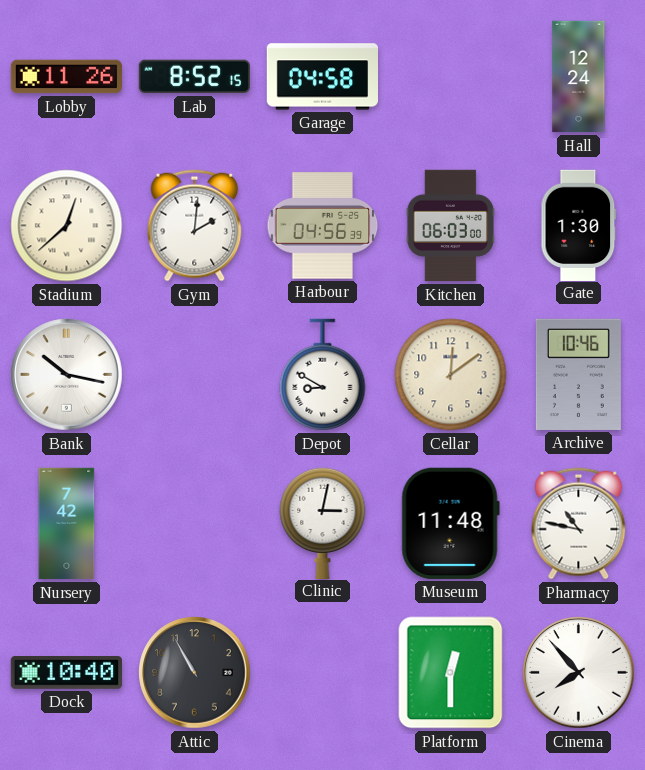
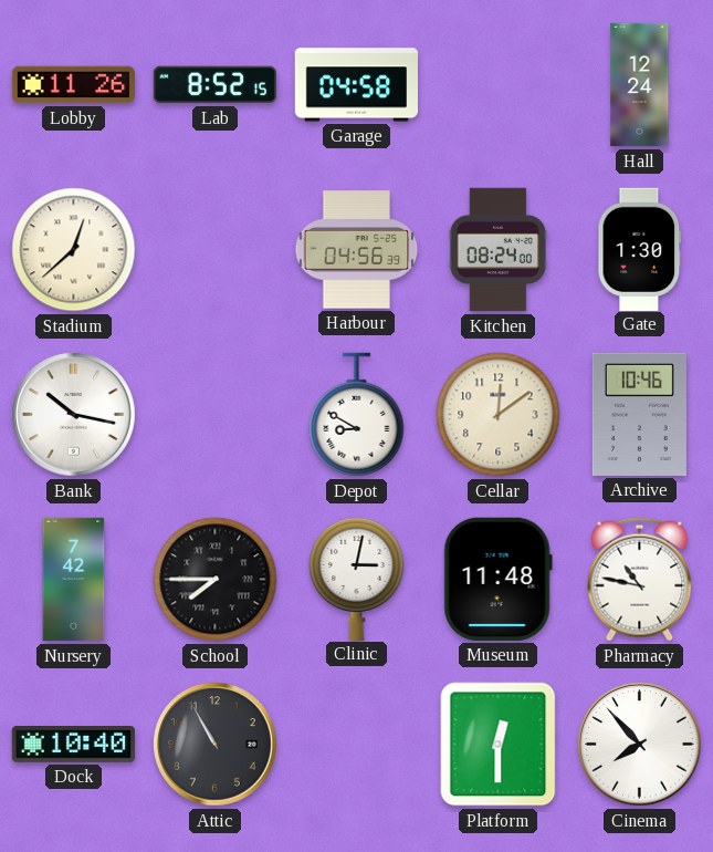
Gym: 2:01 -> none (195, 226)
Kitchen: 06:03 -> 08:24 (497, 250)
School: none -> 7:45 (216, 580)
